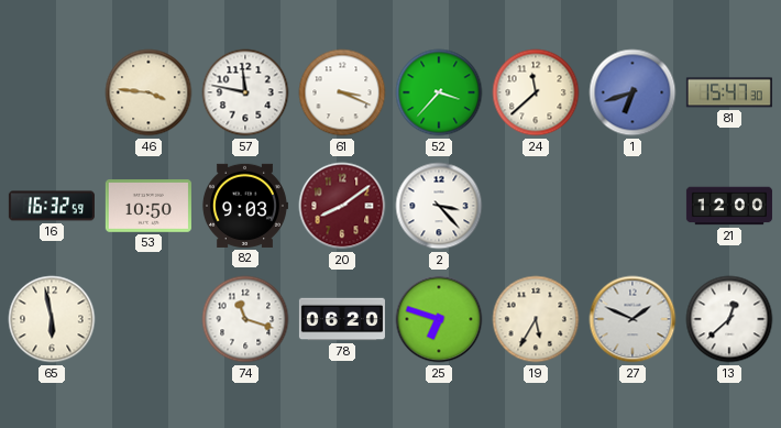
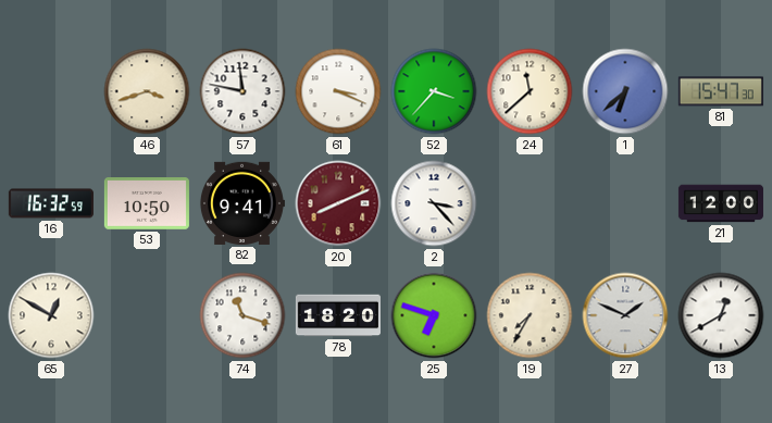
46: 3:46 -> 3:42 (147, 91)
1: 6:42 -> 6:38 (625, 91)
82: 9:03 -> 9:41 (241, 203)
20: 8:09 -> 8:11 (338, 203)
65: 5:58 -> 12:50 (51, 315)
78: 06:20 -> 18:20 (338, 315)
19: 5:35 -> 7:35 (530, 315)
13: 12:38 -> 12:40 (721, 315)
